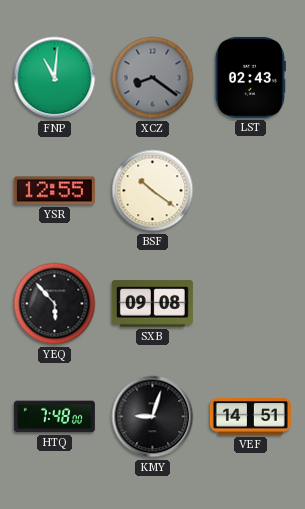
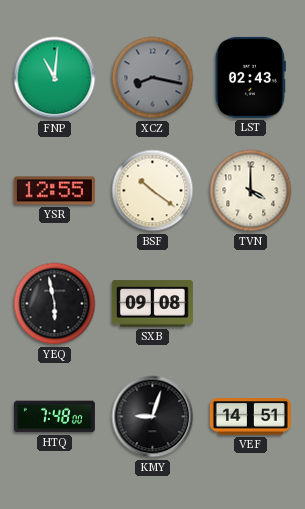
XCZ: 8:21 -> 8:17 (153, 78)
TVN: none -> 4:00 (251, 191)
YEQ: 5:53 -> 5:58 (55, 304)
